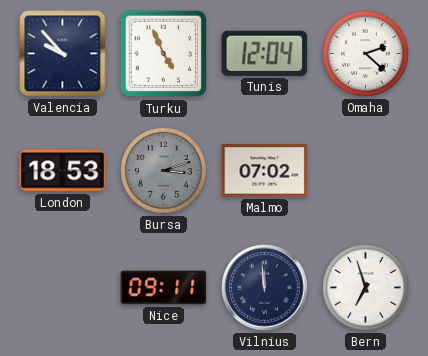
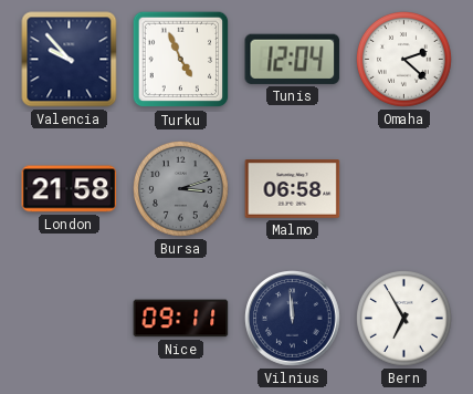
London: 18:53 -> 21:58 (70, 189)
Malmo: 07:02 -> 06:58 (293, 189)
Bern: 6:57 -> 6:55 (404, 319)
